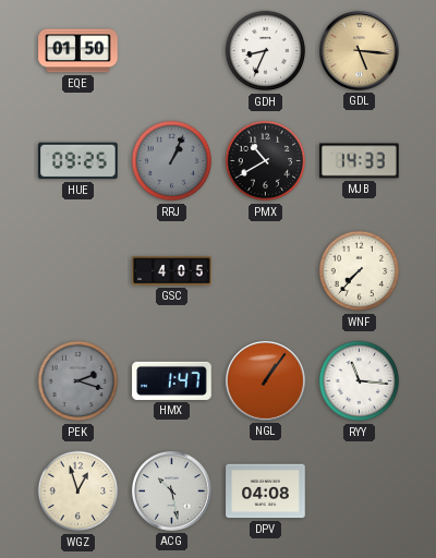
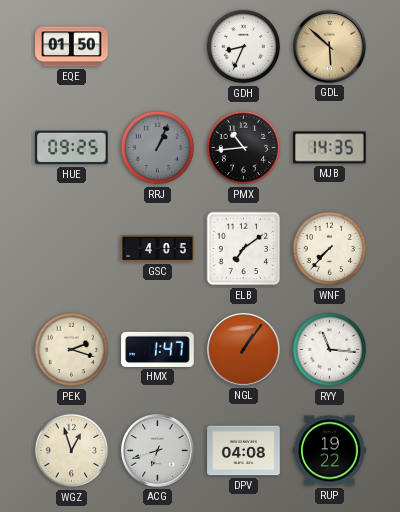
GDL: 5:16 -> 5:52 (329, 46)
PMX: 10:40 -> 10:44 (244, 148)
MJB: 14:33 -> 14:35 (330, 148)
ELB: none -> 7:09 (244, 249)
PEK dial: grey -> cream (72, 350)
ACG: 10:28 -> 6:42 (157, 450)
RUP: none -> 19:22 (330, 451)
